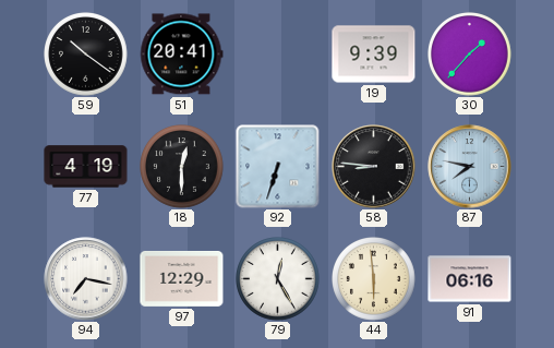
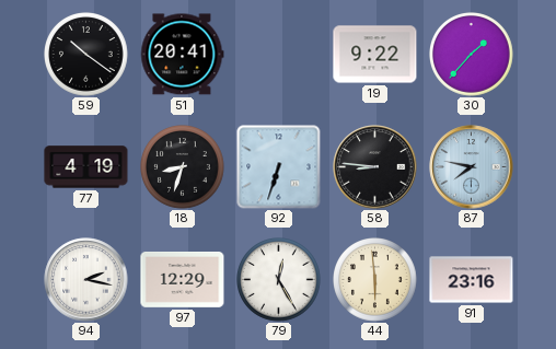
19: 9:39 -> 9:22 (375, 55)
18: 12:30 -> 8:33 (183, 167)
94: 7:17 -> 2:17 (86, 280)
91: 06:16 -> 23:16 (472, 280)
